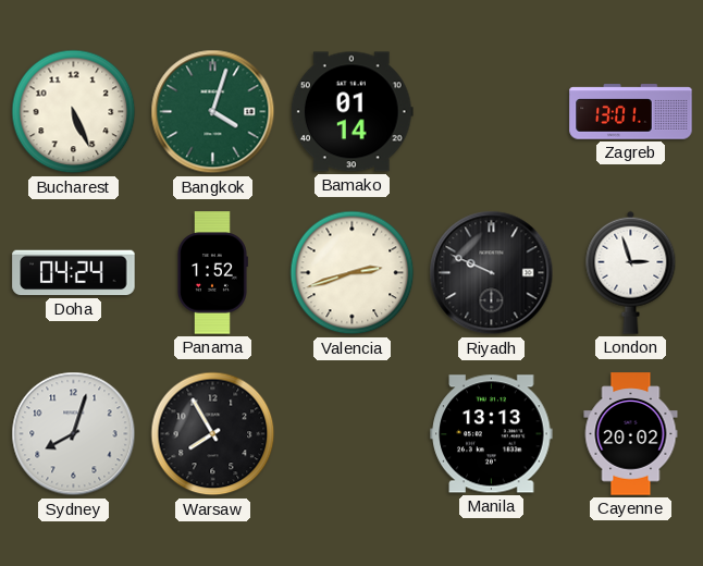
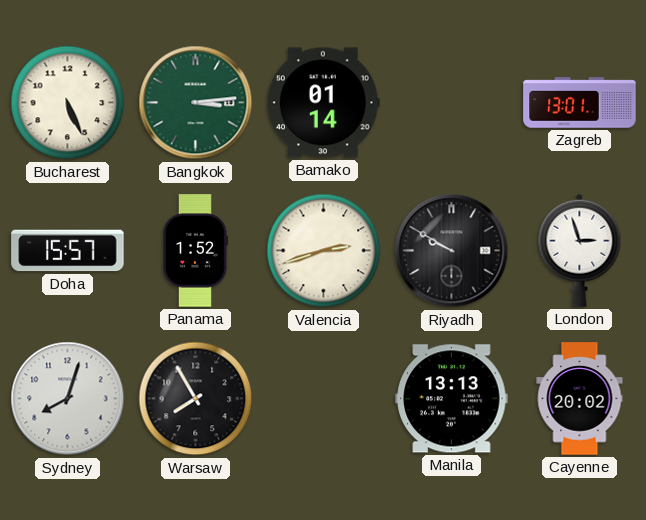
Bangkok: 4:03 -> 3:14 (196, 103)
Doha: 04:24 -> 15:57 (68, 251)
Riyadh: 9:49 -> 9:50 (452, 251)
